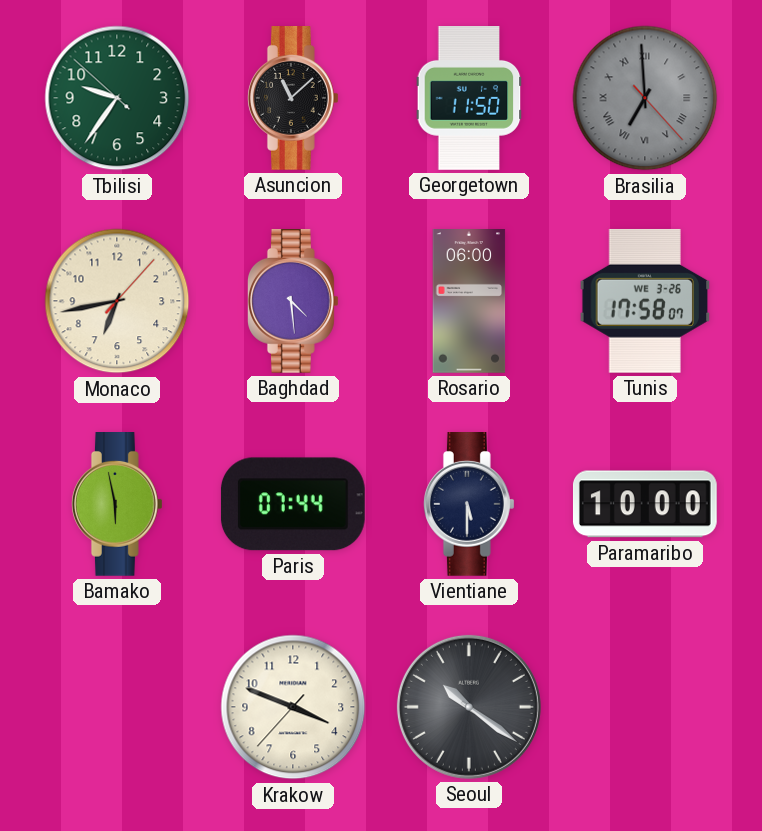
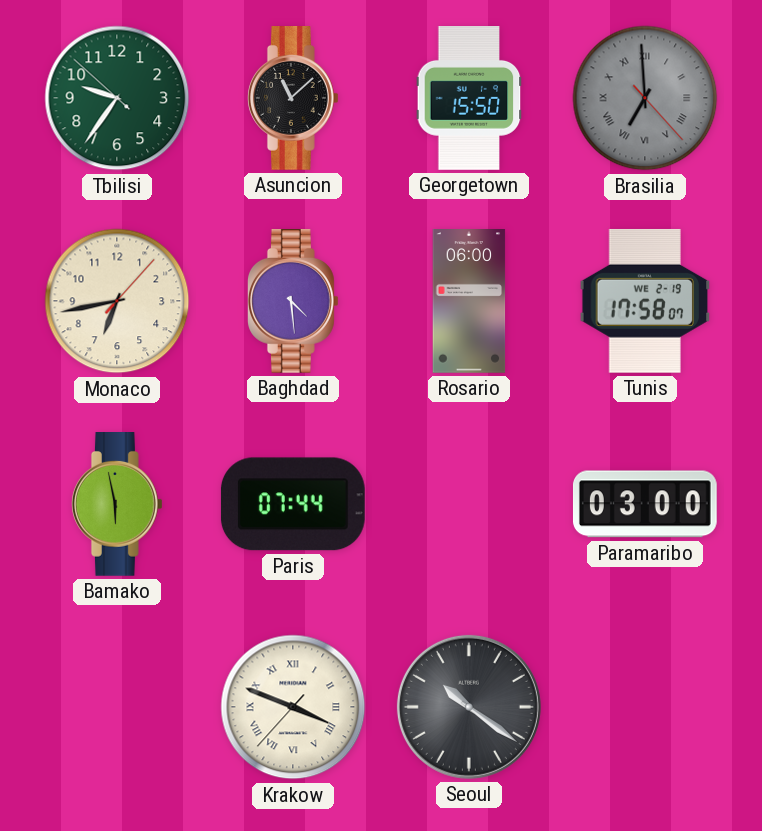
Georgetown: 11:50 -> 15:50 (469, 99)
Tunis date: WE 3-26 -> WE 2-19 (645, 301)
Vientiane: 5:30 -> none (469, 505)
Paramaribo: 10:00 -> 03:00 (645, 504)
Krakow numerals: Arabic -> Roman (293, 707)
